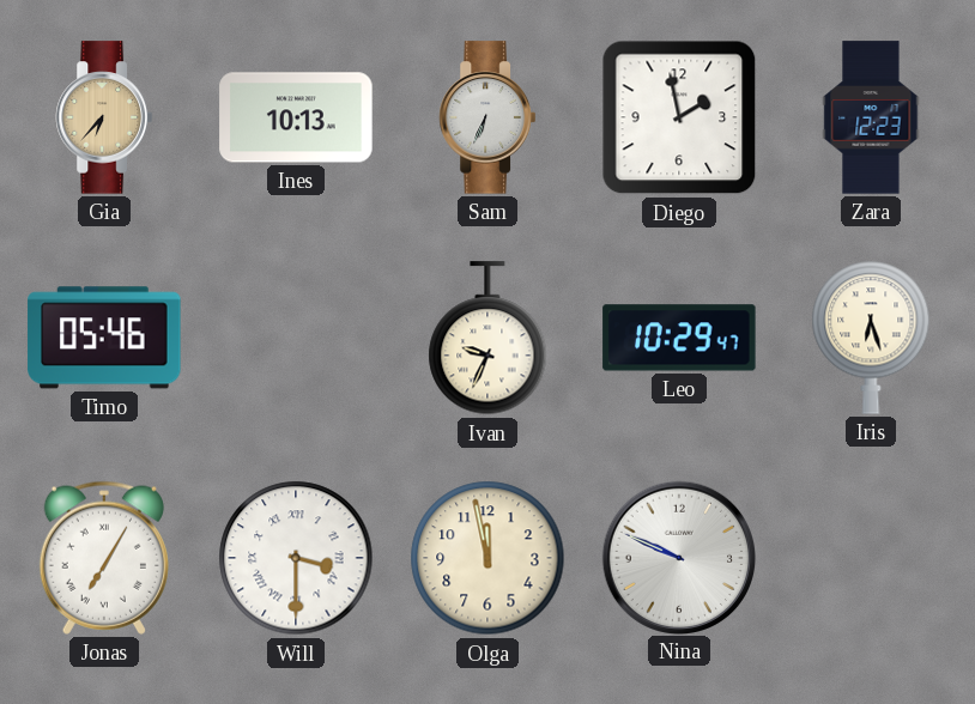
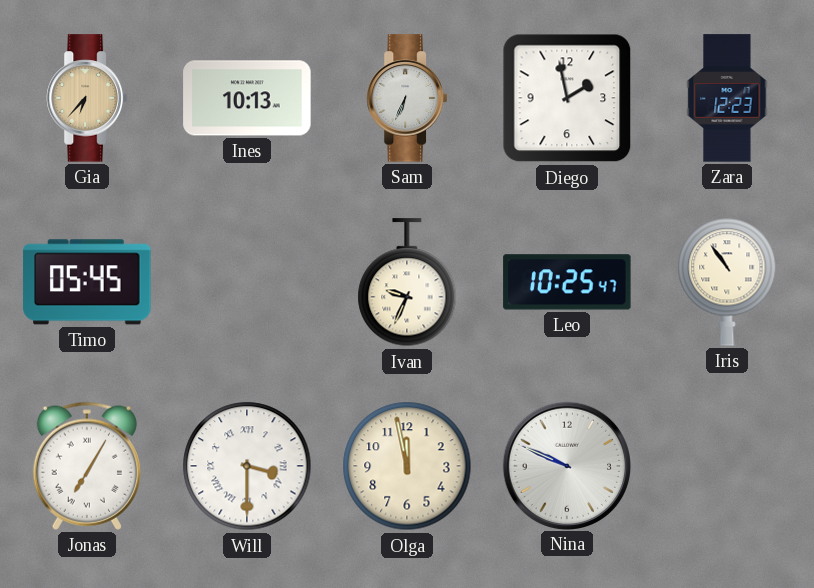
Timo: 05:46 -> 05:45 (87, 282)
Leo: 10:29 -> 10:25 (567, 282)
Iris: 6:27 -> 10:54 (727, 282)
